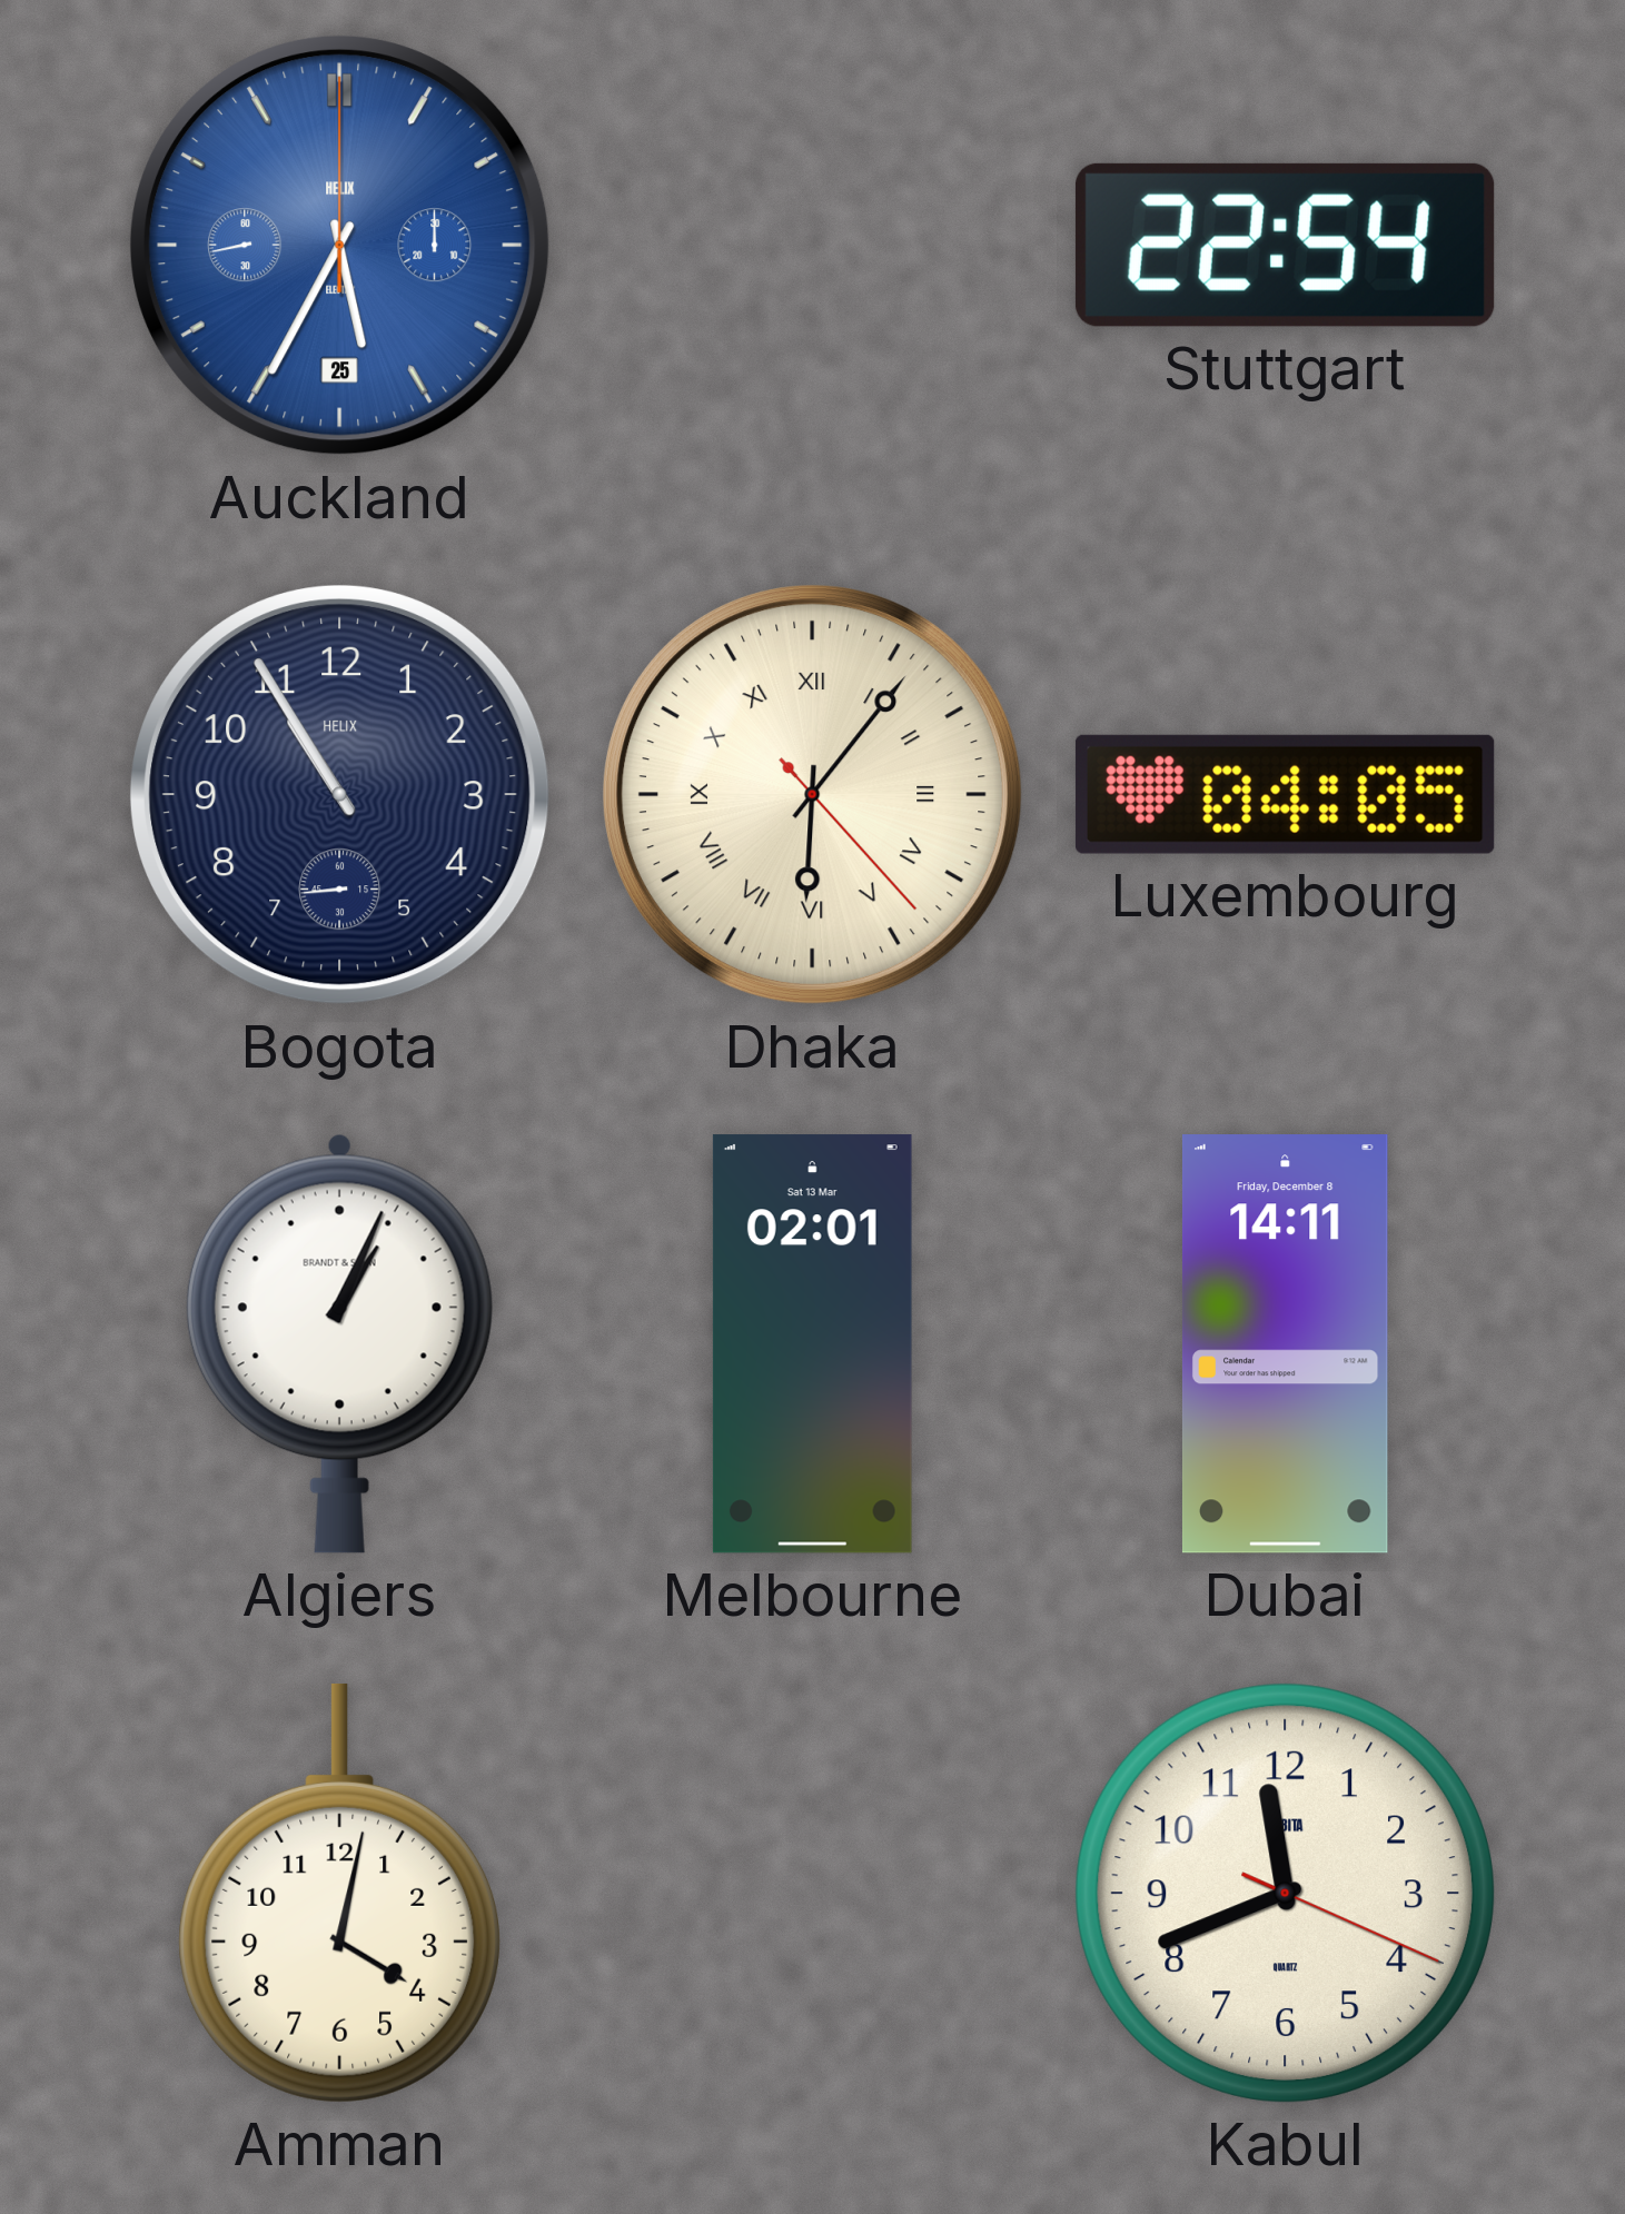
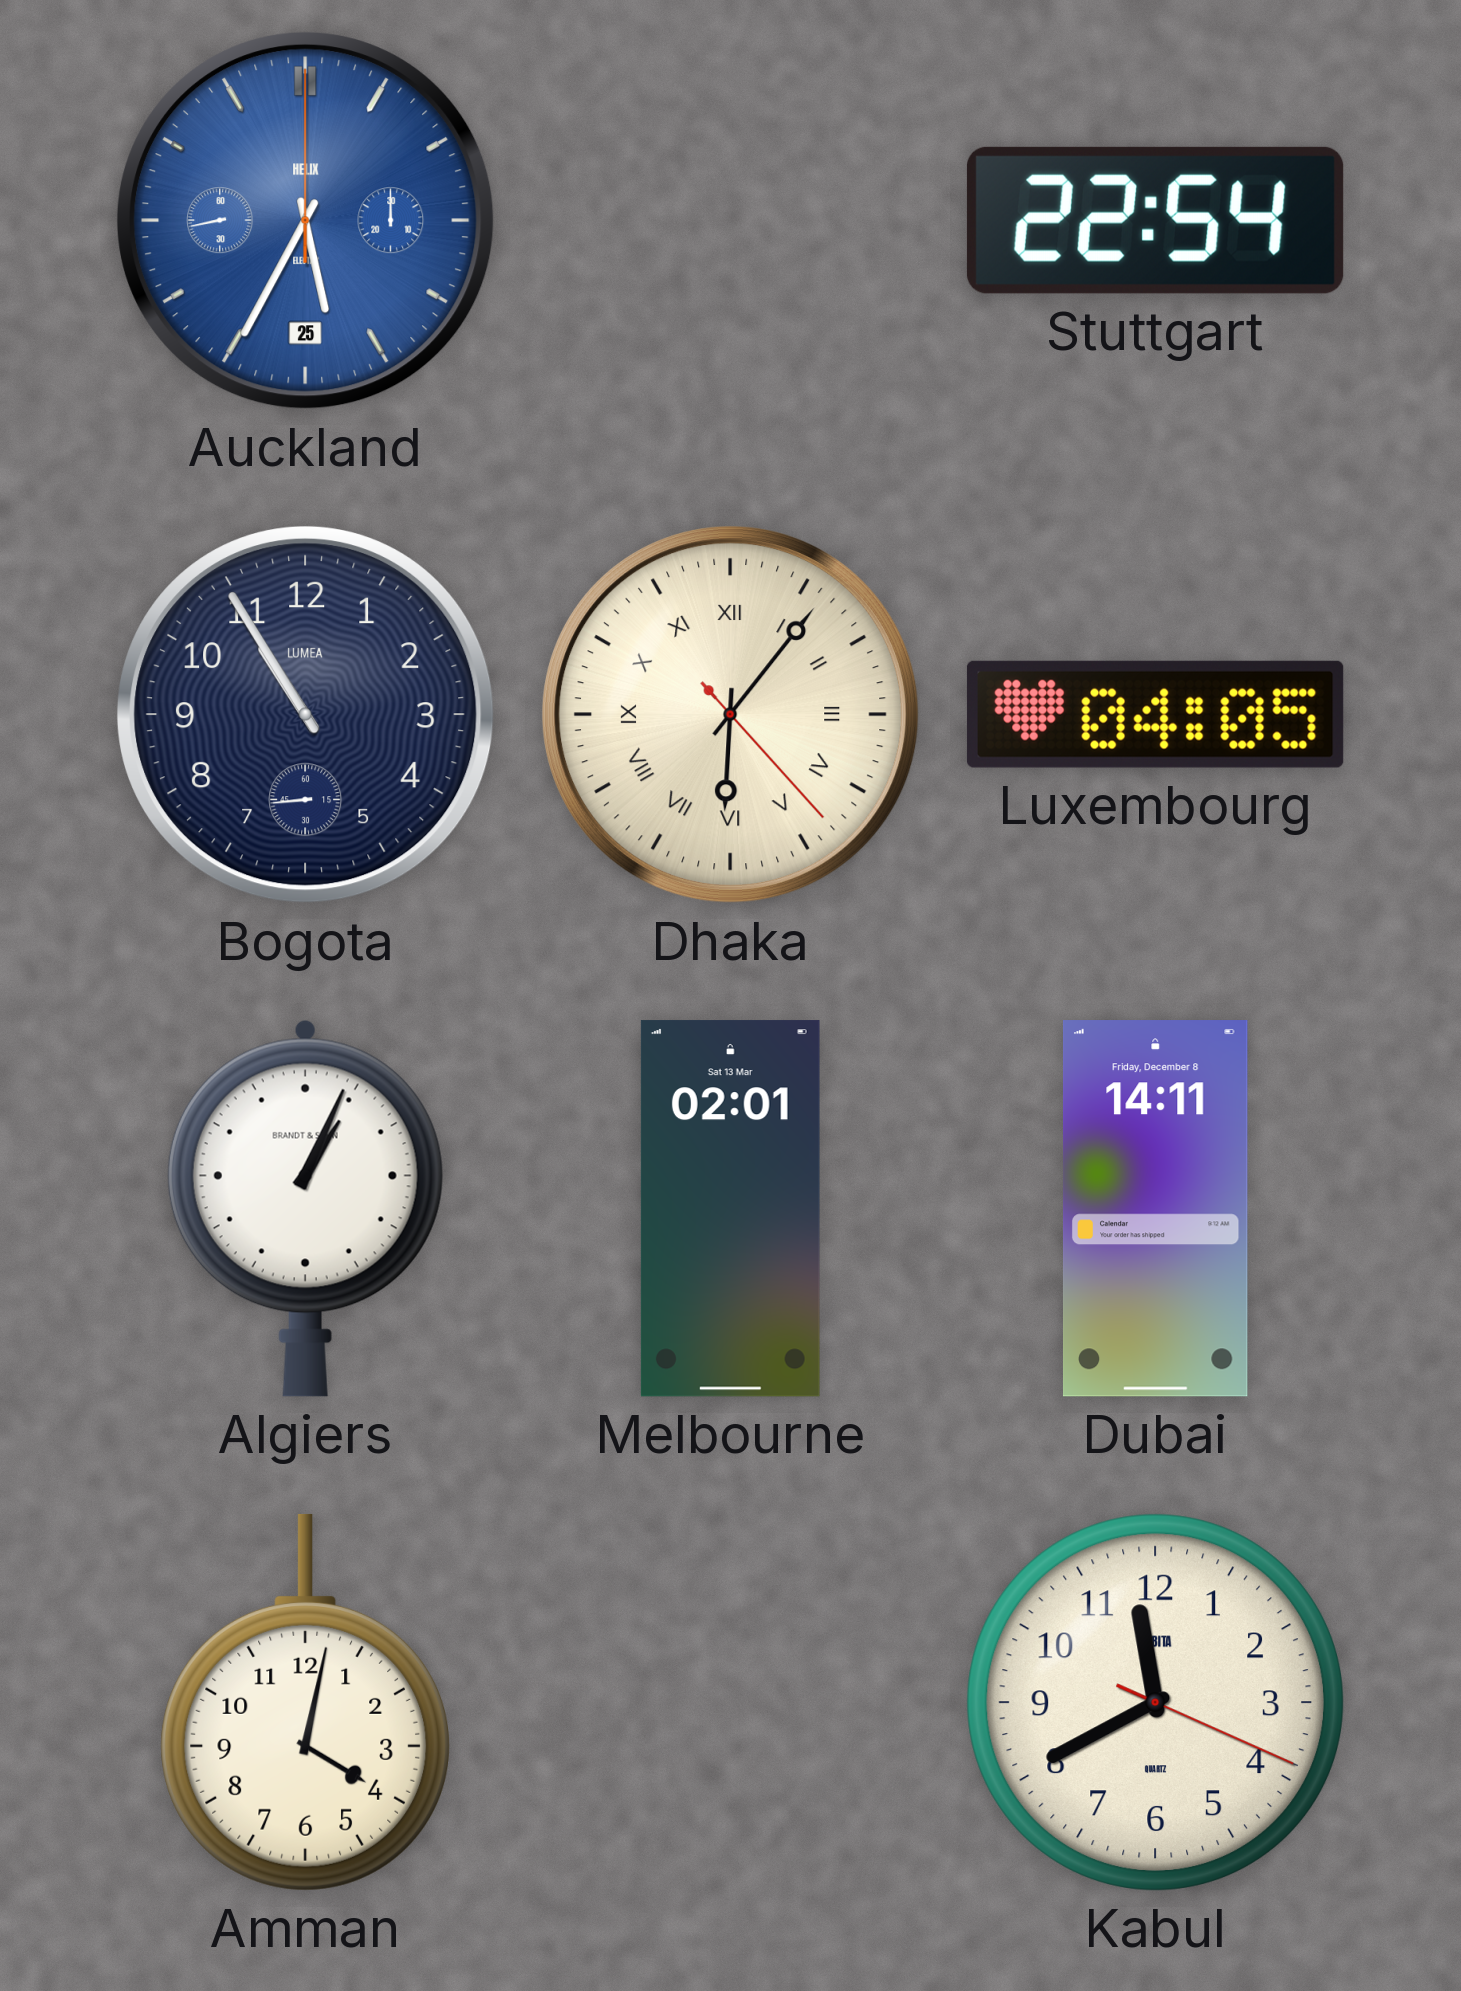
Bogota brand: HELIX -> LUMEA (306, 715)
Kabul: 11:41 -> 11:40 (1155, 1702)
